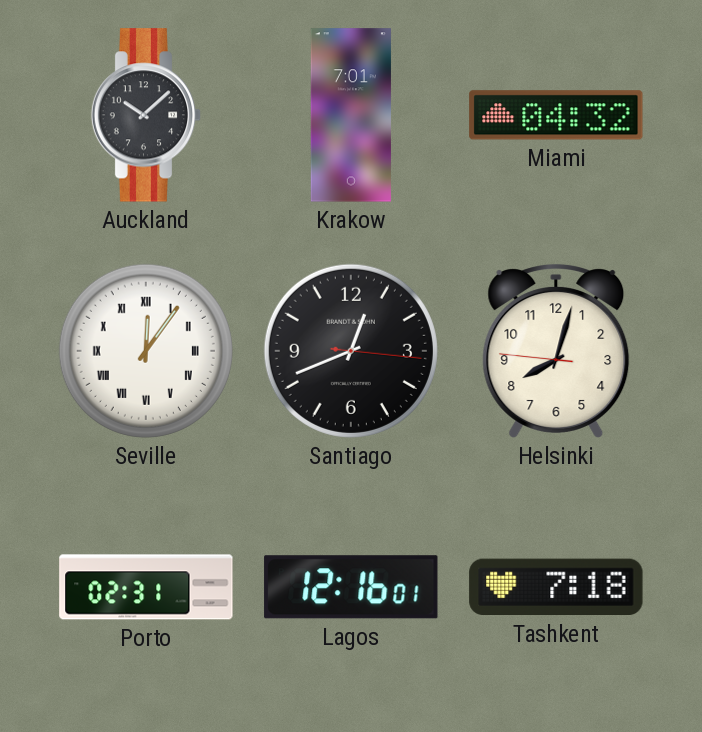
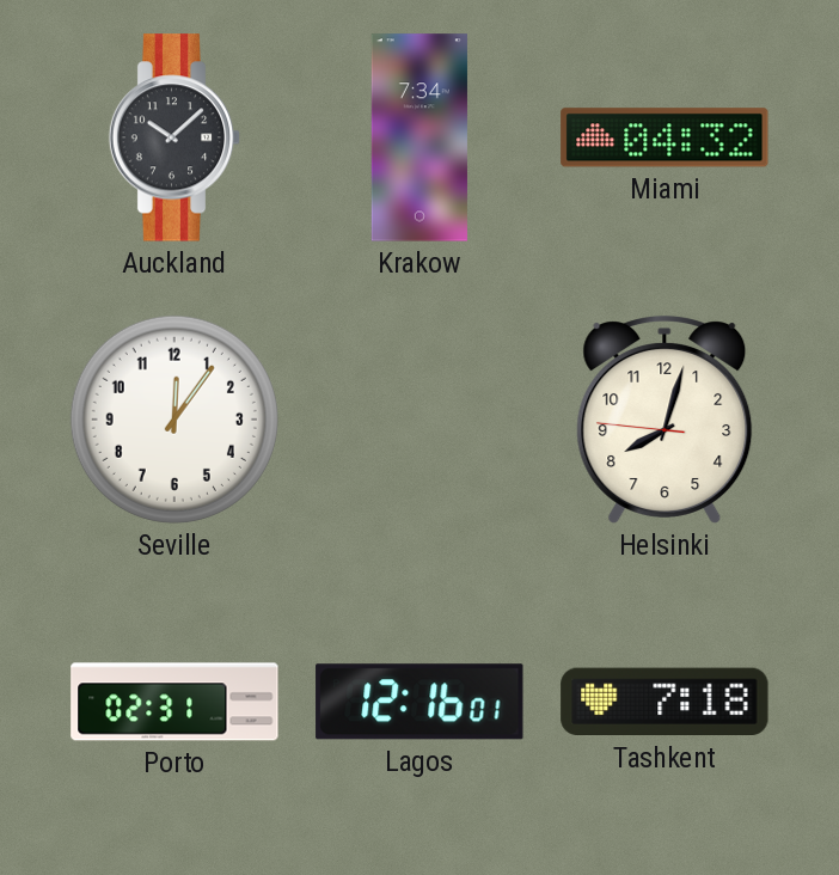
Krakow: 7:01 -> 7:34 (419, 137)
Seville numerals: Roman -> Arabic (174, 420)
Santiago: 12:41 -> none (351, 351)
